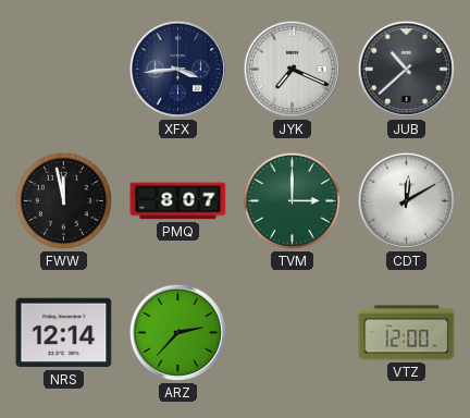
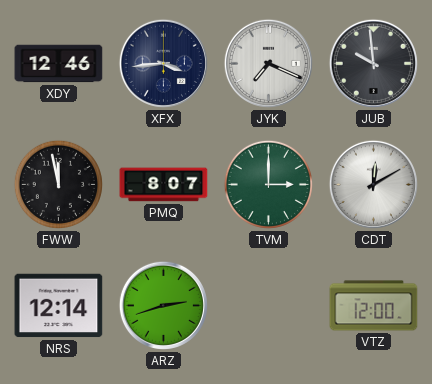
XDY: none -> 12:46 (59, 64)
JUB: 10:38 -> 9:59 (373, 63)
ARZ: 2:37 -> 2:42 (163, 305)
